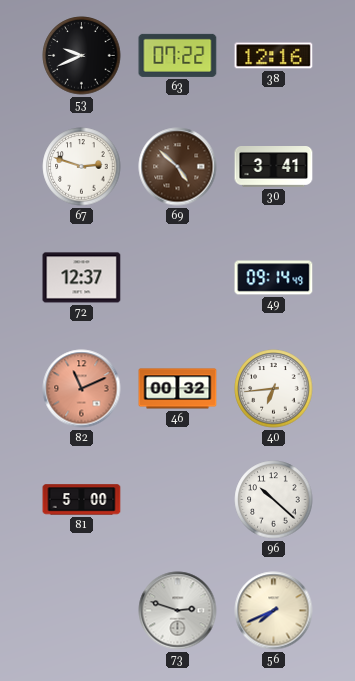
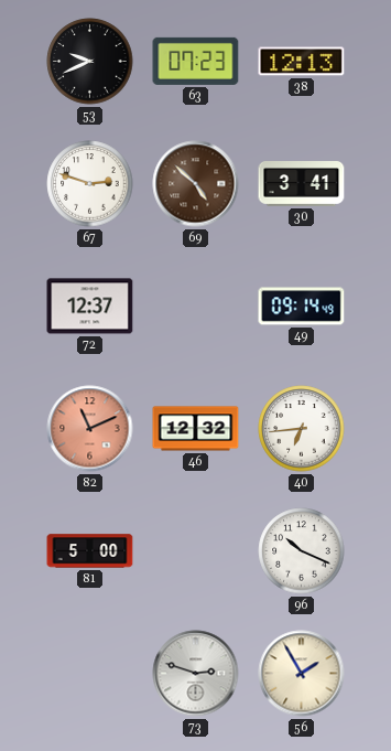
63: 07:22 -> 07:23 (196, 61)
38: 12:16 -> 12:13 (302, 62)
46: 00:32 -> 12:32 (196, 429)
96: 10:22 -> 10:19 (302, 551)
56: 7:41 -> 1:55 (302, 674)
